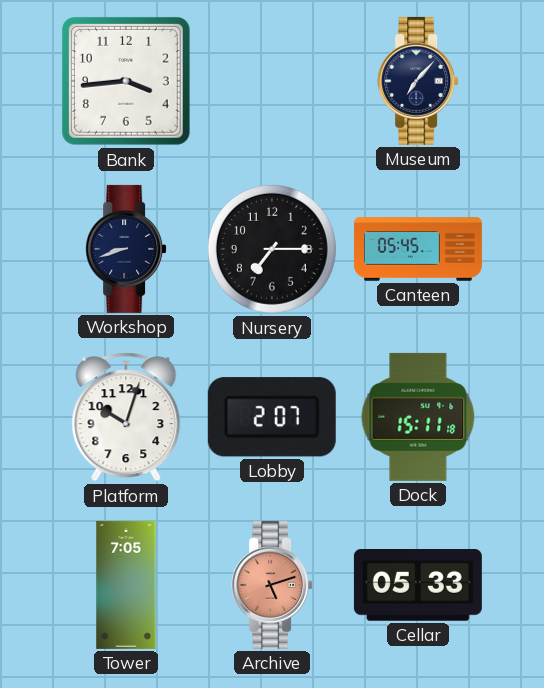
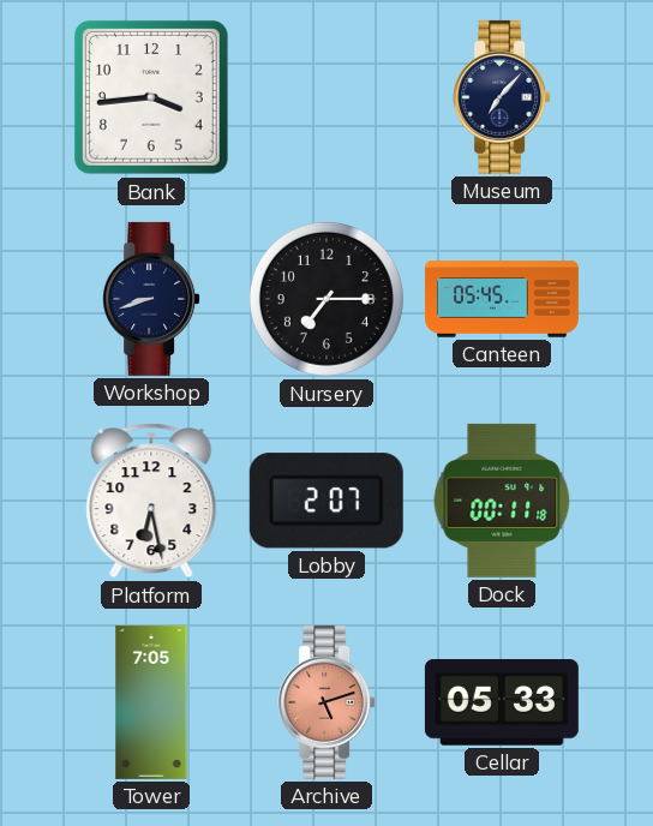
Platform: 10:03 -> 6:28 (151, 501)
Dock: 15:11 -> 00:11 (502, 501)
